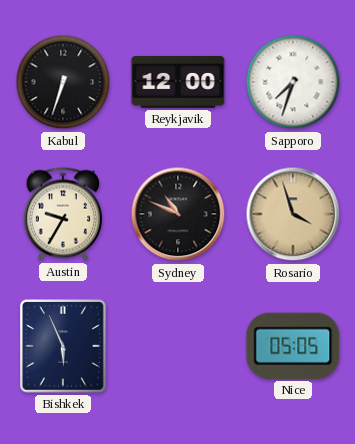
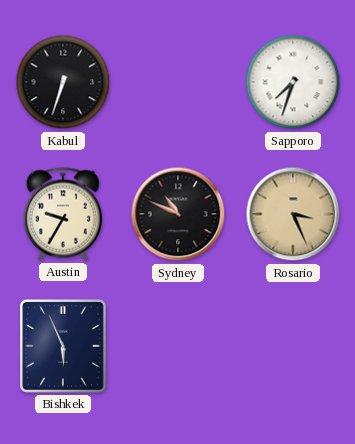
Reykjavik: 12:00 -> none (178, 82)
Rosario: 3:57 -> 3:26 (293, 214)
Nice: 05:05 -> none (293, 346)
